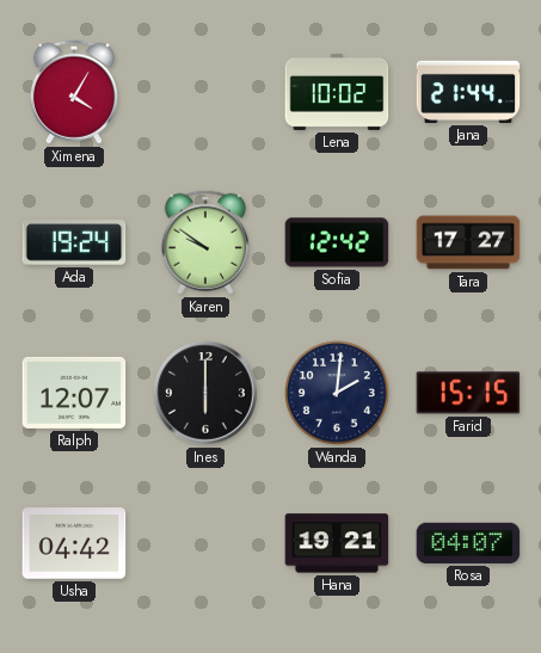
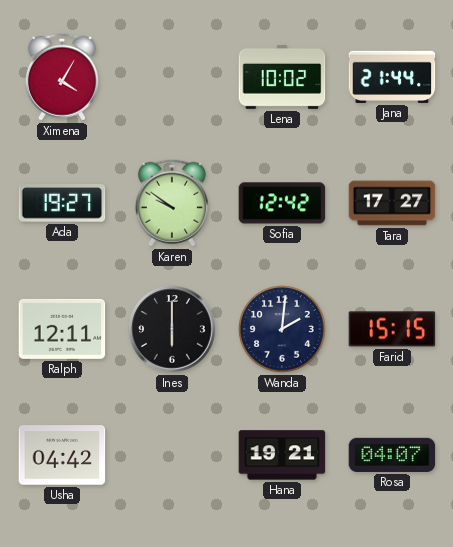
Ada: 19:24 -> 19:27 (62, 203)
Ralph: 12:07 -> 12:11 (62, 329)
